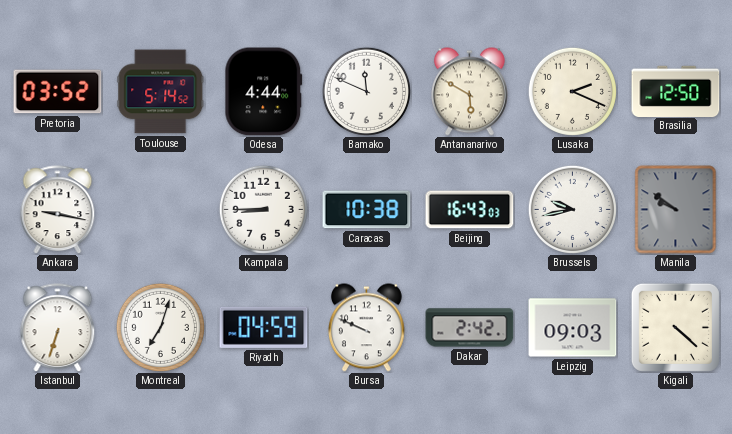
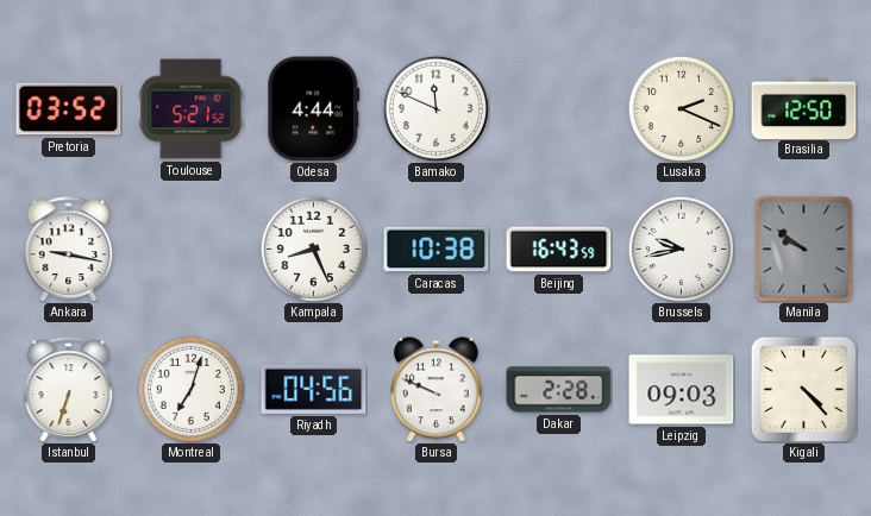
Toulouse: 5:14 -> 5:21 (192, 109)
Antananarivo: 5:50 -> none (469, 92)
Kampala: 8:45 -> 8:26 (313, 248)
Beijing: 16:43:03 -> 16:43:59 (559, 250)
Riyadh: 04:59 -> 04:56 (314, 389)
Dakar: 2:42 -> 2:28 (559, 390)
Kigali: 4:22 -> 4:23 (803, 389)
